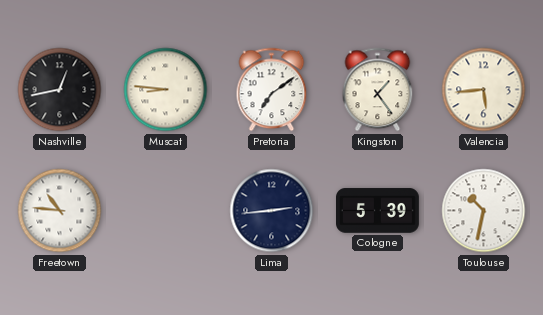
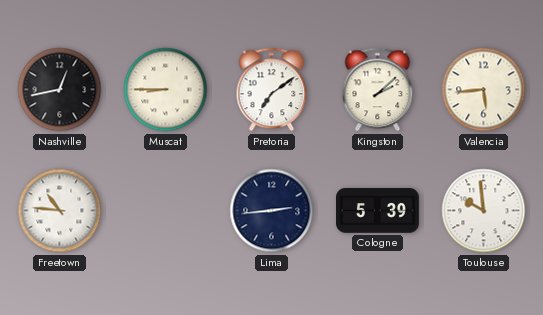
Muscat: 8:46 -> 8:45 (166, 90)
Kingston: 1:24 -> 2:08 (378, 90)
Toulouse: 10:32 -> 9:59 (484, 211)
